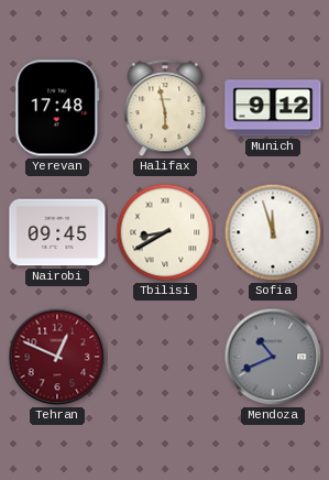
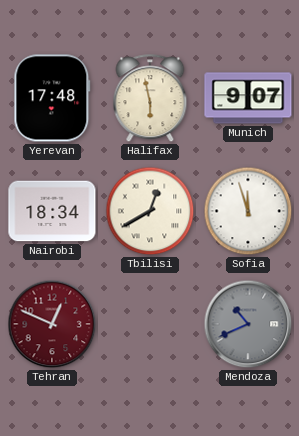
Munich: 9:12 -> 9:07 (248, 98)
Nairobi: 09:45 -> 18:34 (52, 211)
Tbilisi: 8:40 -> 12:40 (150, 211)
